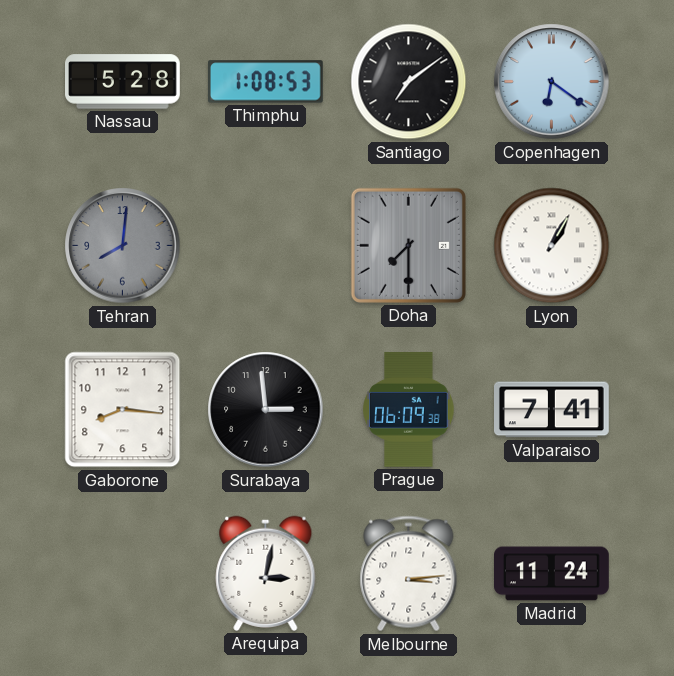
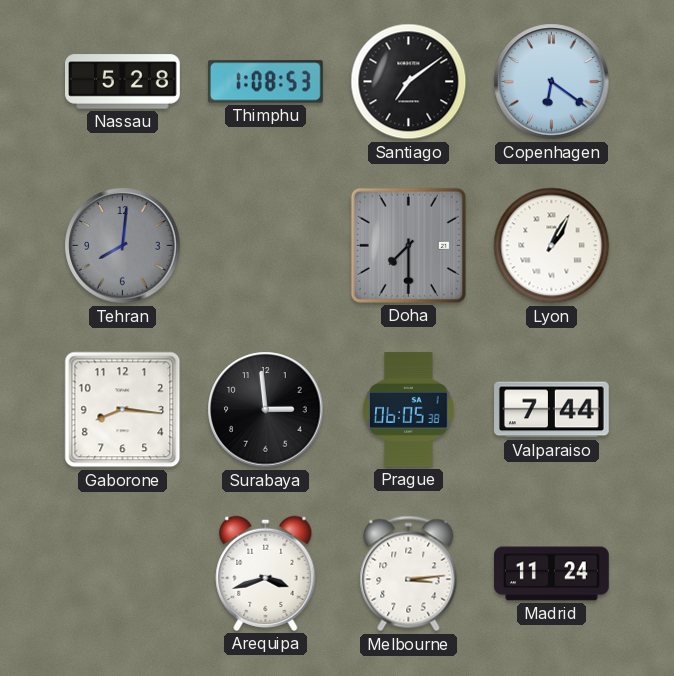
Prague: 06:09 -> 06:05 (409, 409)
Valparaiso: 7:41 -> 7:44 (552, 410)
Arequipa: 3:02 -> 3:42 (266, 573)
